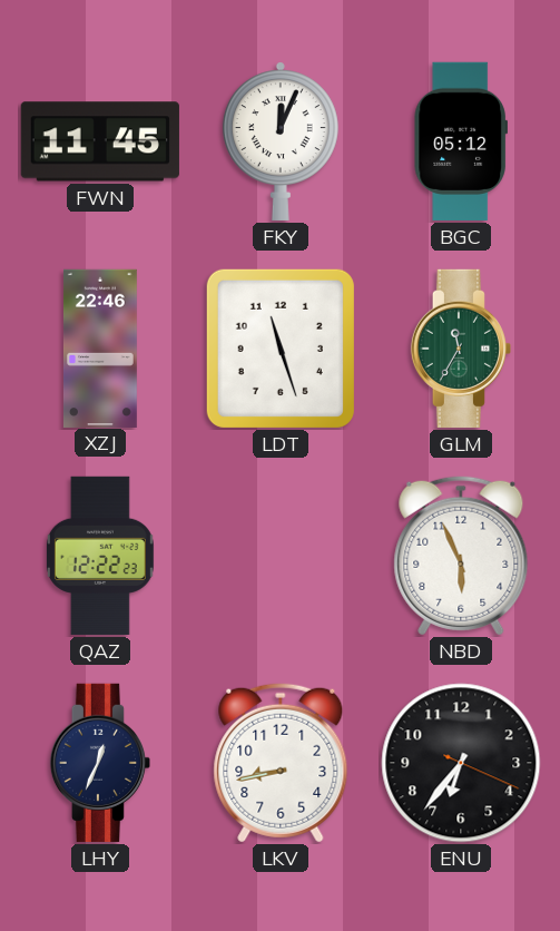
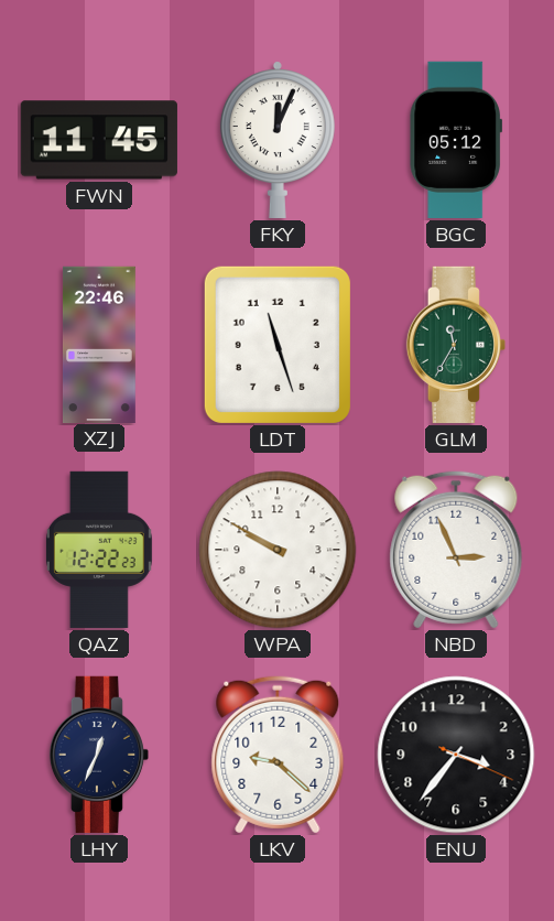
WPA: none -> 9:50 (278, 550)
NBD: 5:56 -> 2:56 (456, 550)
LKV: 8:43 -> 9:22 (278, 755)
ENU: 6:36 -> 3:36 (456, 755)
